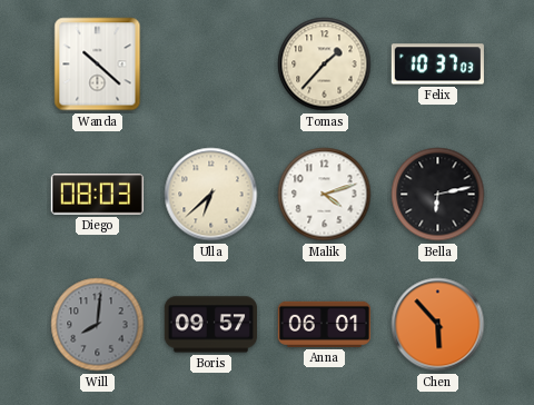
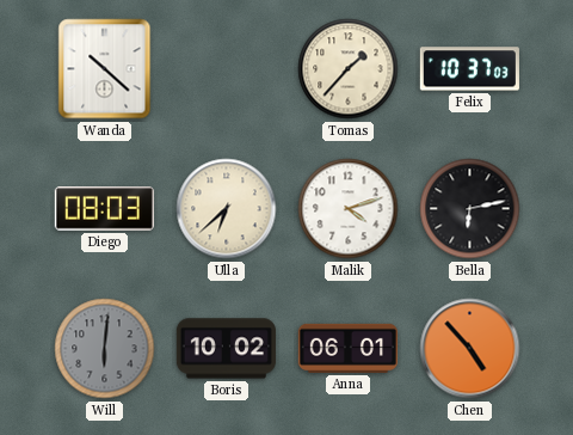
Will: 8:01 -> 6:01 (105, 349)
Boris: 09:57 -> 10:02 (226, 349)
Chen: 5:53 -> 4:53 (470, 349)
